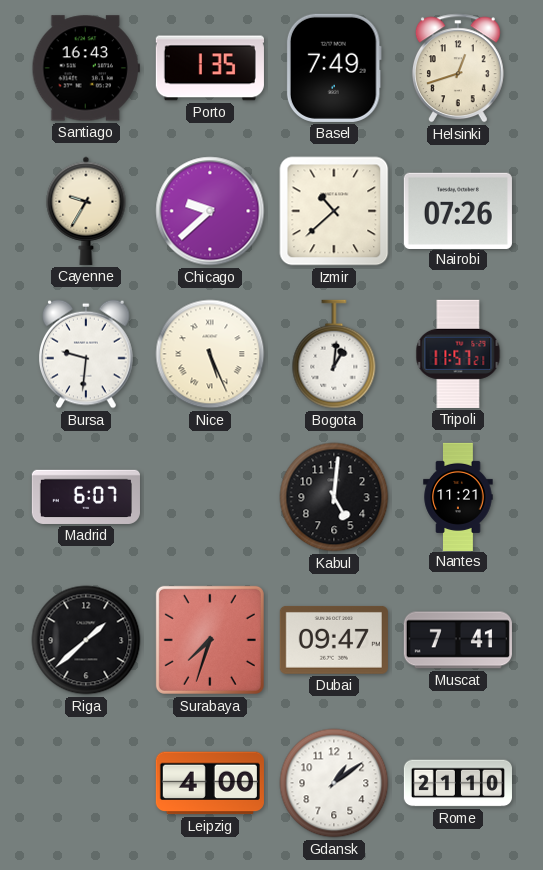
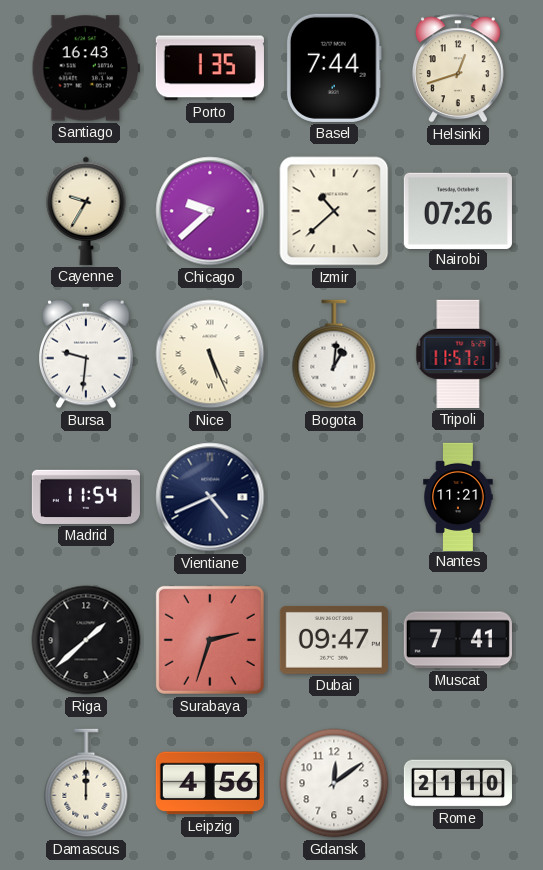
Basel: 7:49 -> 7:44 (334, 68)
Madrid: 6:07 -> 11:54 (86, 497)
Vientiane: none -> 4:41 (210, 497)
Kabul: 5:01 -> none (334, 497)
Surabaya: 7:33 -> 2:33 (210, 640)
Damascus: none -> 12:00 (86, 783)
Leipzig: 4:00 -> 4:56 (210, 783)
Gdansk: 1:09 -> 12:09 (334, 783)
